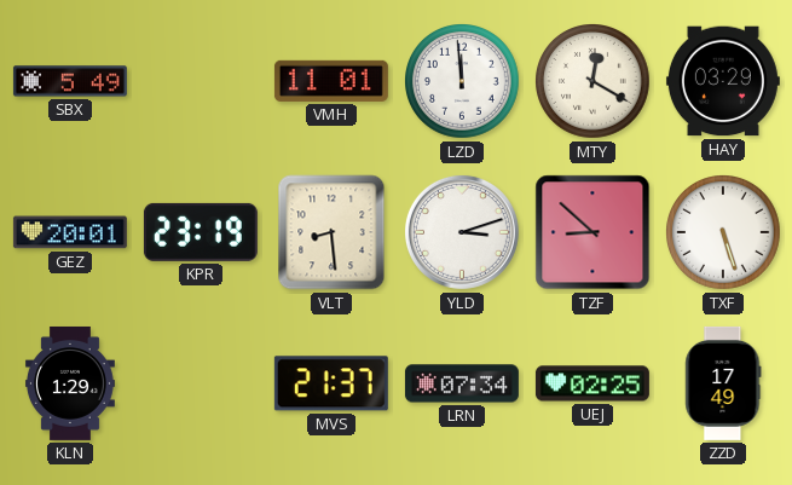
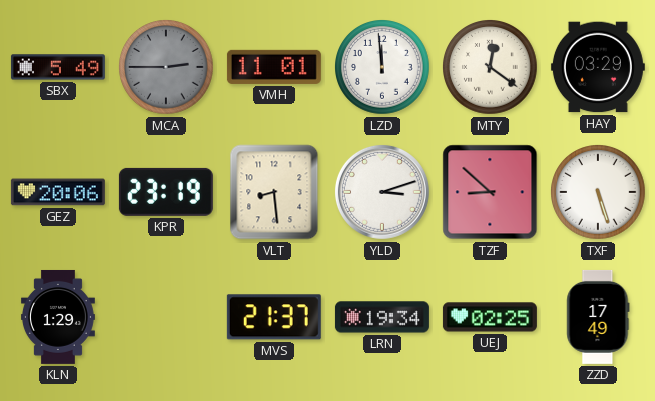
MCA: none -> 2:45 (167, 68)
MTY: 12:20 -> 12:21 (491, 68)
GEZ: 20:01 -> 20:06 (58, 192)
LRN: 07:34 -> 19:34 (382, 317)
